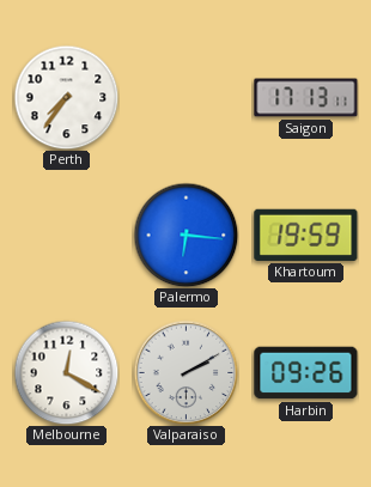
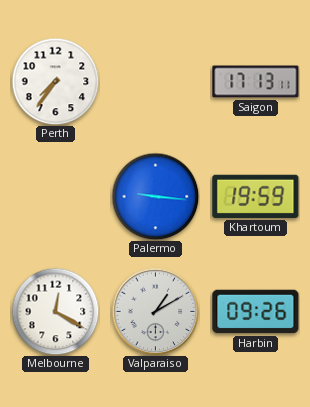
Palermo: 6:16 -> 9:16 (155, 196)
Valparaiso: 2:10 -> 1:10 (155, 311)
